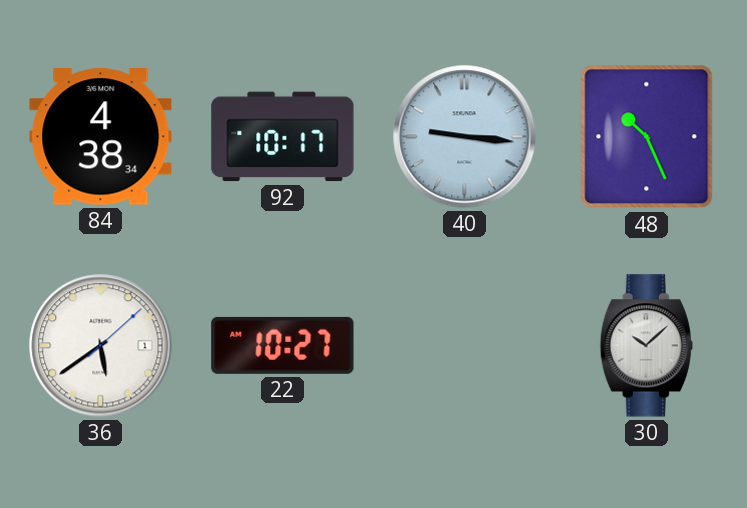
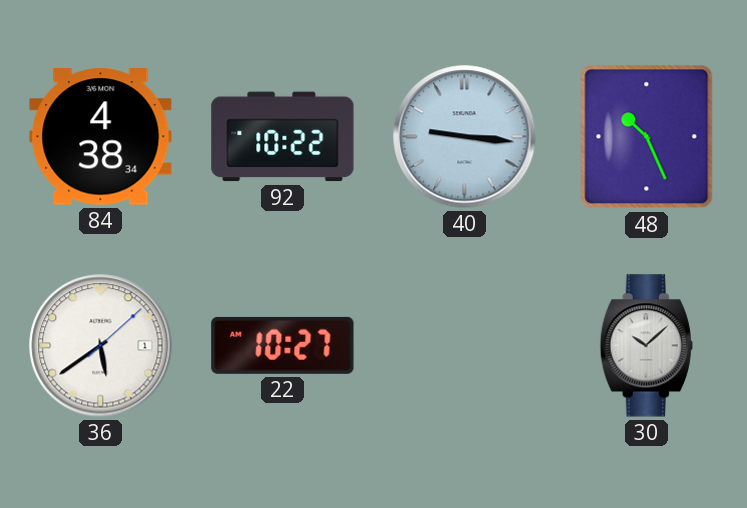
92: 10:17 -> 10:22 (283, 137)
